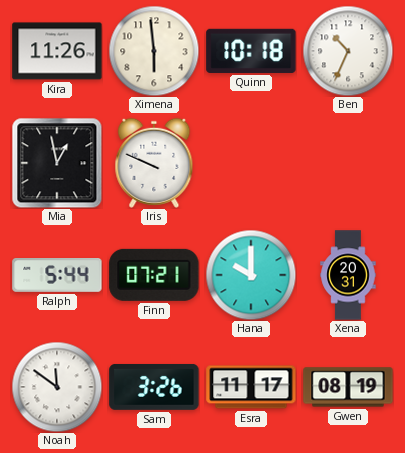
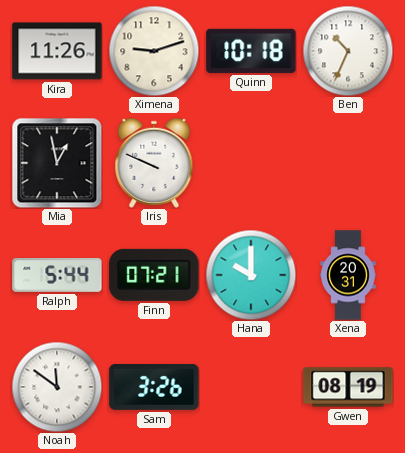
Ximena: 5:59 -> 9:12 (154, 51)
Esra: 11:17 -> none (251, 387)
